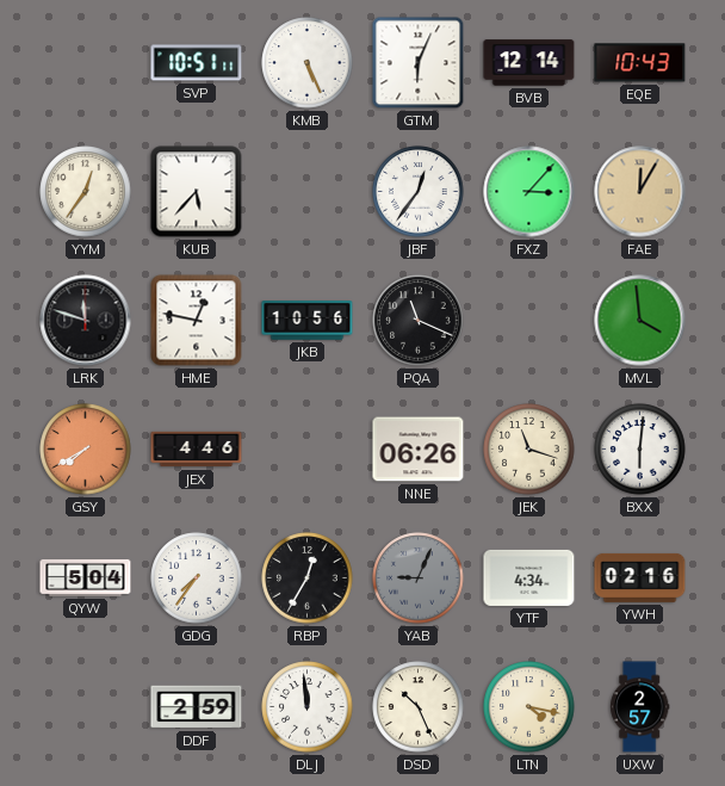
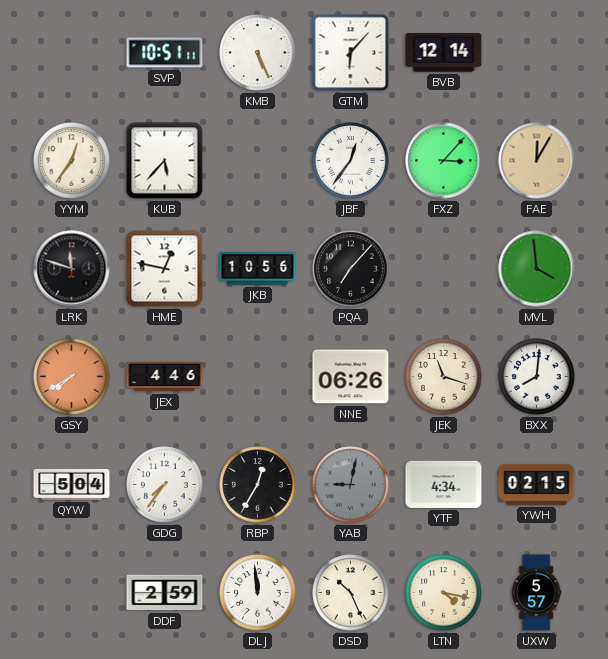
GTM: 6:04 -> 6:07 (351, 53)
EQE: 10:43 -> none (640, 63)
PQA: 11:19 -> 7:07 (351, 269)
BXX: 6:01 -> 8:01 (537, 377)
YAB: 9:04 -> 9:02 (351, 485)
YWH: 02:16 -> 02:15 (537, 484)
UXW: 2:57 -> 5:57 (537, 593)
